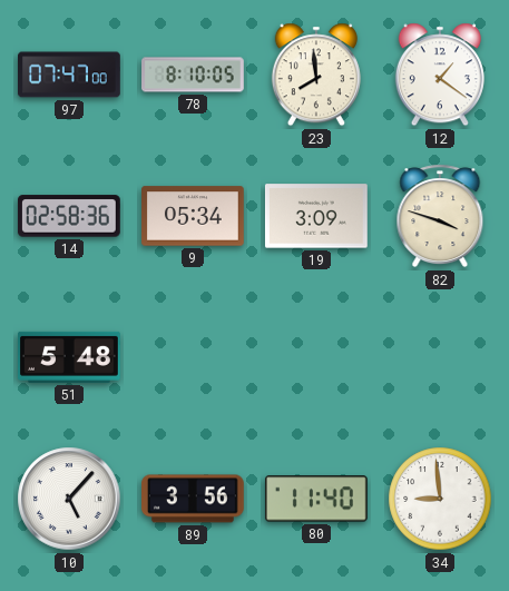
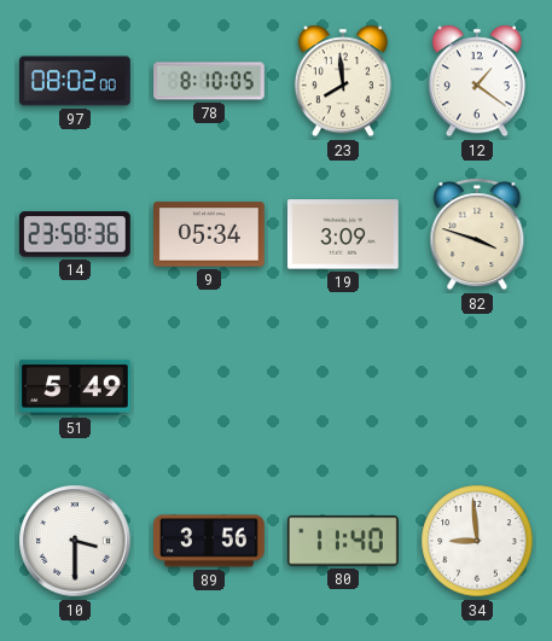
97: 07:47 -> 08:02 (75, 81)
14: 02:58 -> 23:58 (75, 234)
51: 5:48 -> 5:49 (76, 387)
10: 5:07 -> 3:30 (75, 541)
